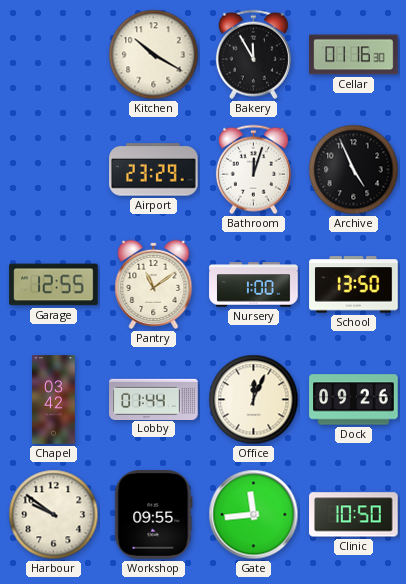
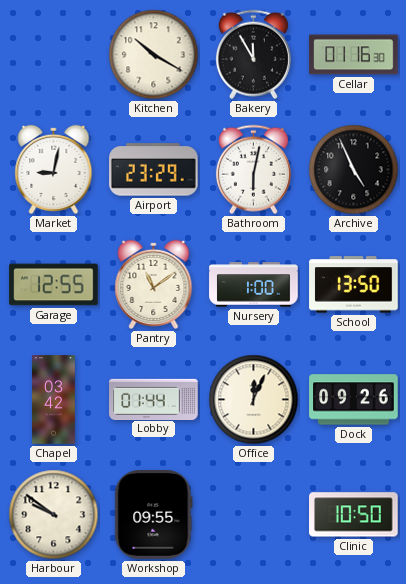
Market: none -> 9:02 (54, 169)
Bathroom: 12:03 -> 6:02 (253, 170)
Gate: 11:44 -> none (254, 515)
